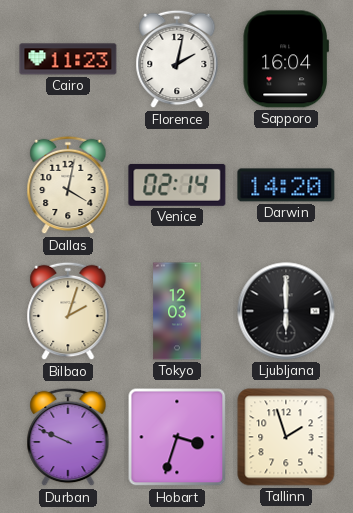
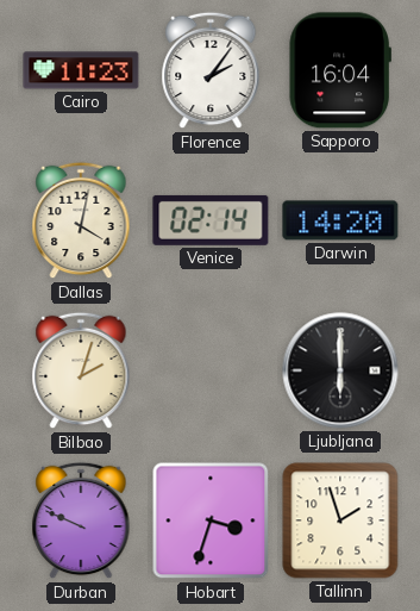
Florence: 2:02 -> 2:06 (211, 70)
Tokyo: 12:03 -> none (177, 311)
